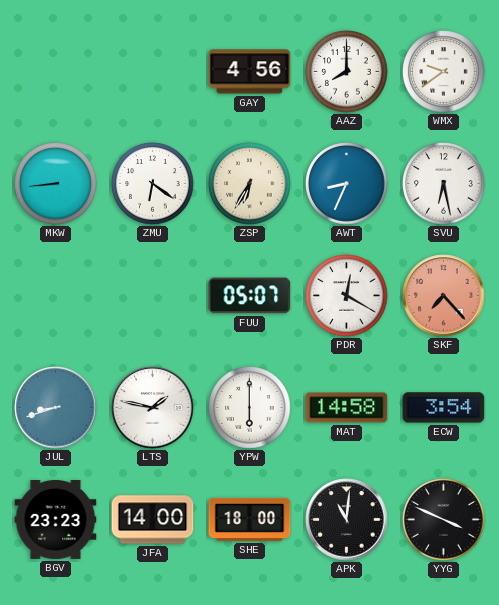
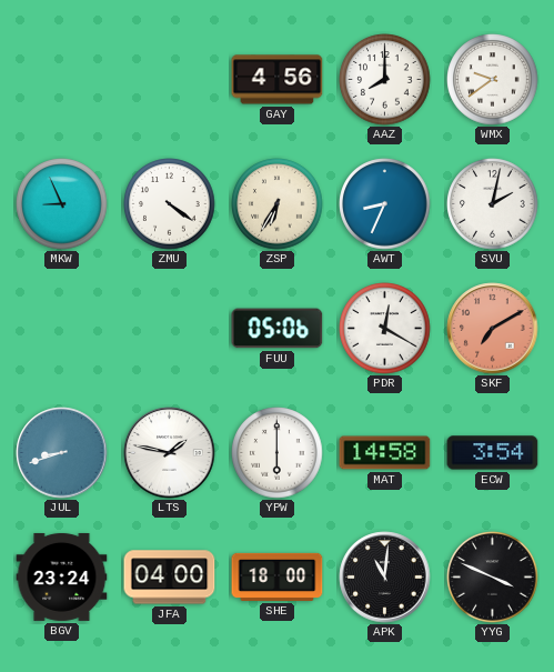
MKW: 8:44 -> 8:56 (62, 204)
ZMU: 6:21 -> 4:21 (170, 204)
SVU: 6:28 -> 2:02 (493, 204)
FUU: 05:07 -> 05:06 (278, 329)
SKF: 7:23 -> 7:10 (493, 329)
BGV: 23:23 -> 23:24 (62, 576)
JFA: 14:00 -> 04:00 (170, 578)
